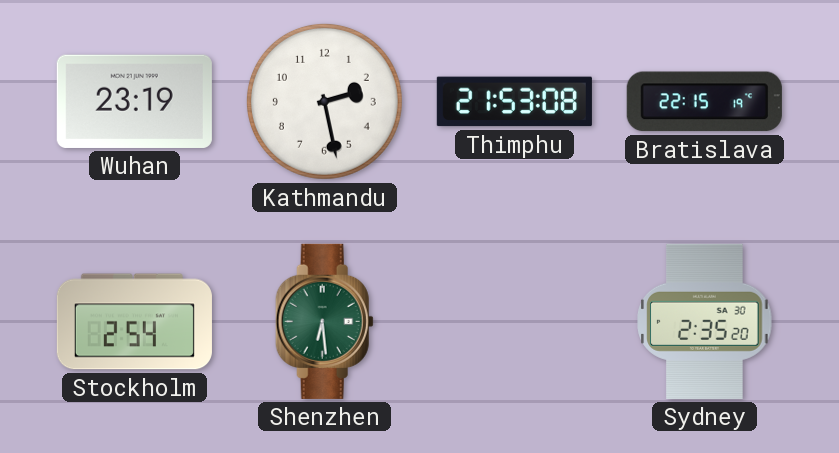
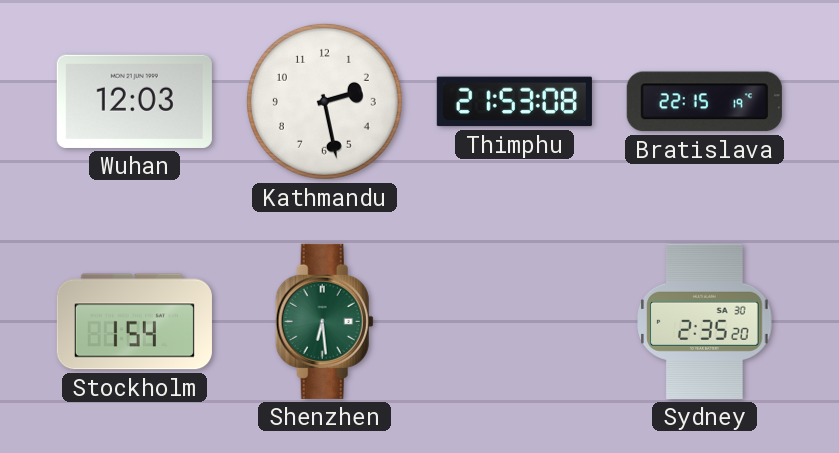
Wuhan: 23:19 -> 12:03 (134, 101)
Stockholm: 2:54 -> 1:54 (134, 322)
